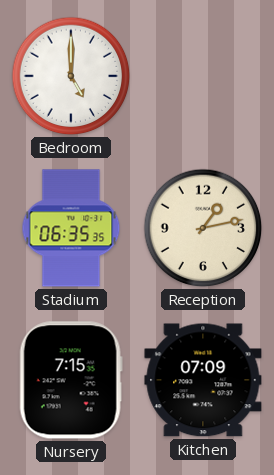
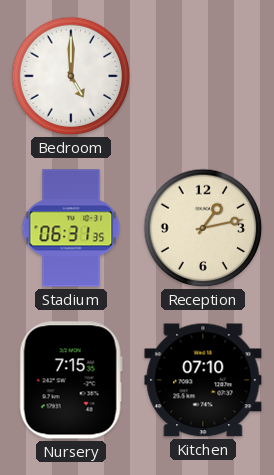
Stadium: 06:35 -> 06:31 (71, 228)
Kitchen: 07:09 -> 07:10 (203, 380)
